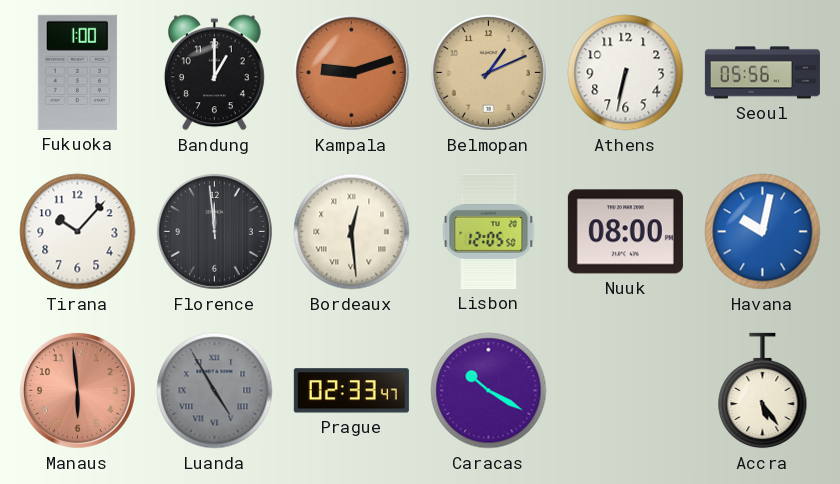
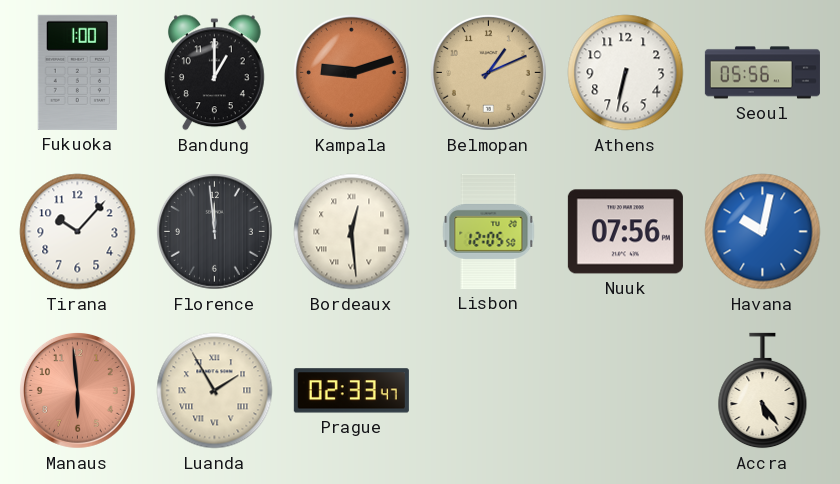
Nuuk: 08:00 -> 07:56 (625, 232)
Luanda: 4:55 -> 1:55 (215, 391)
Luanda dial: grey -> cream (215, 391)
Caracas: 10:20 -> none (489, 391)
